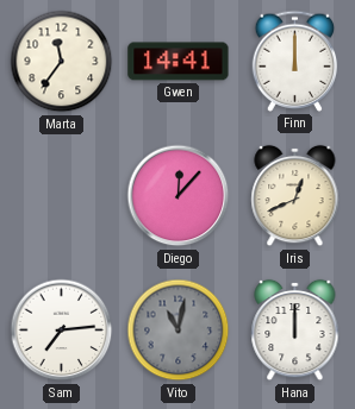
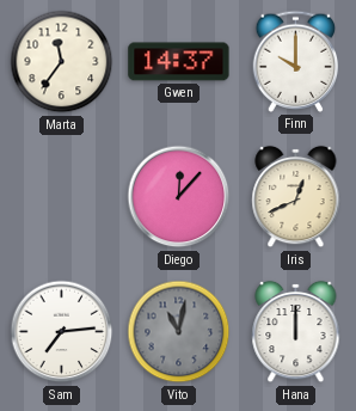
Gwen: 14:41 -> 14:37 (179, 62)
Finn: 12:00 -> 10:00 (296, 61)
